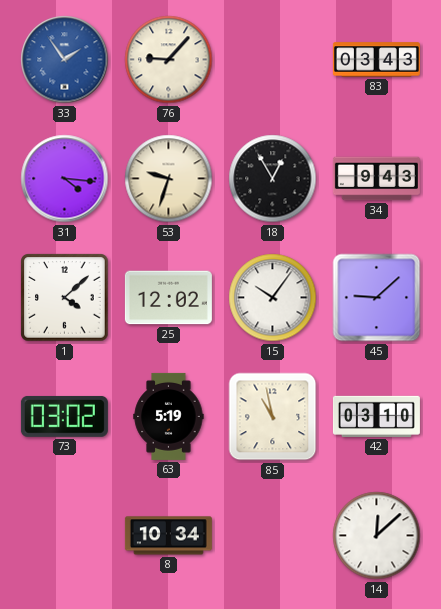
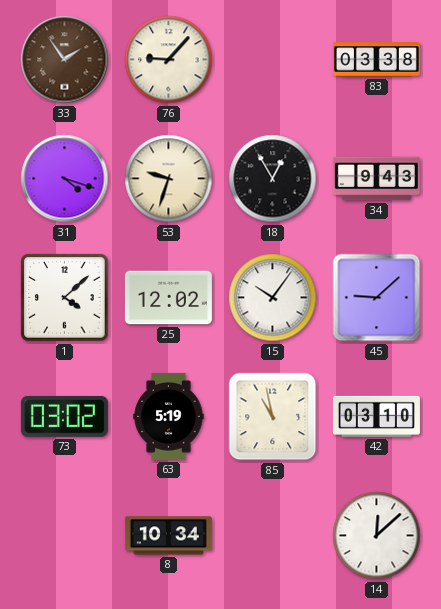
33 dial: blue -> brown (65, 60)
83: 03:43 -> 03:38 (376, 60)
31: 4:16 -> 4:18 (65, 179)
